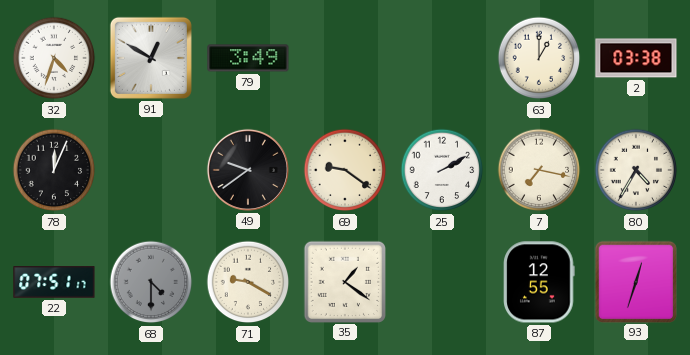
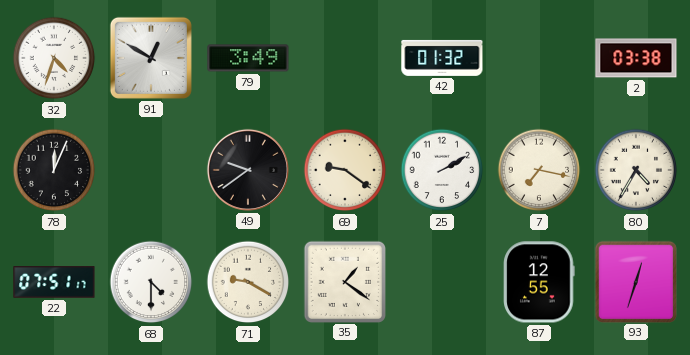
42: none -> 01:32 (442, 58)
63: 1:00 -> none (539, 58)
68 dial: grey -> white (151, 282)
